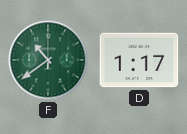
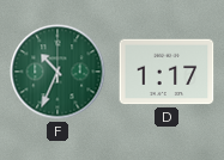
F: 10:39 -> 10:34 (57, 72)
